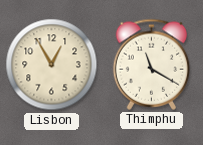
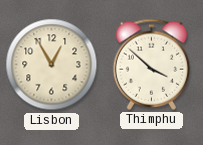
Thimphu: 11:20 -> 3:52 (152, 64)
